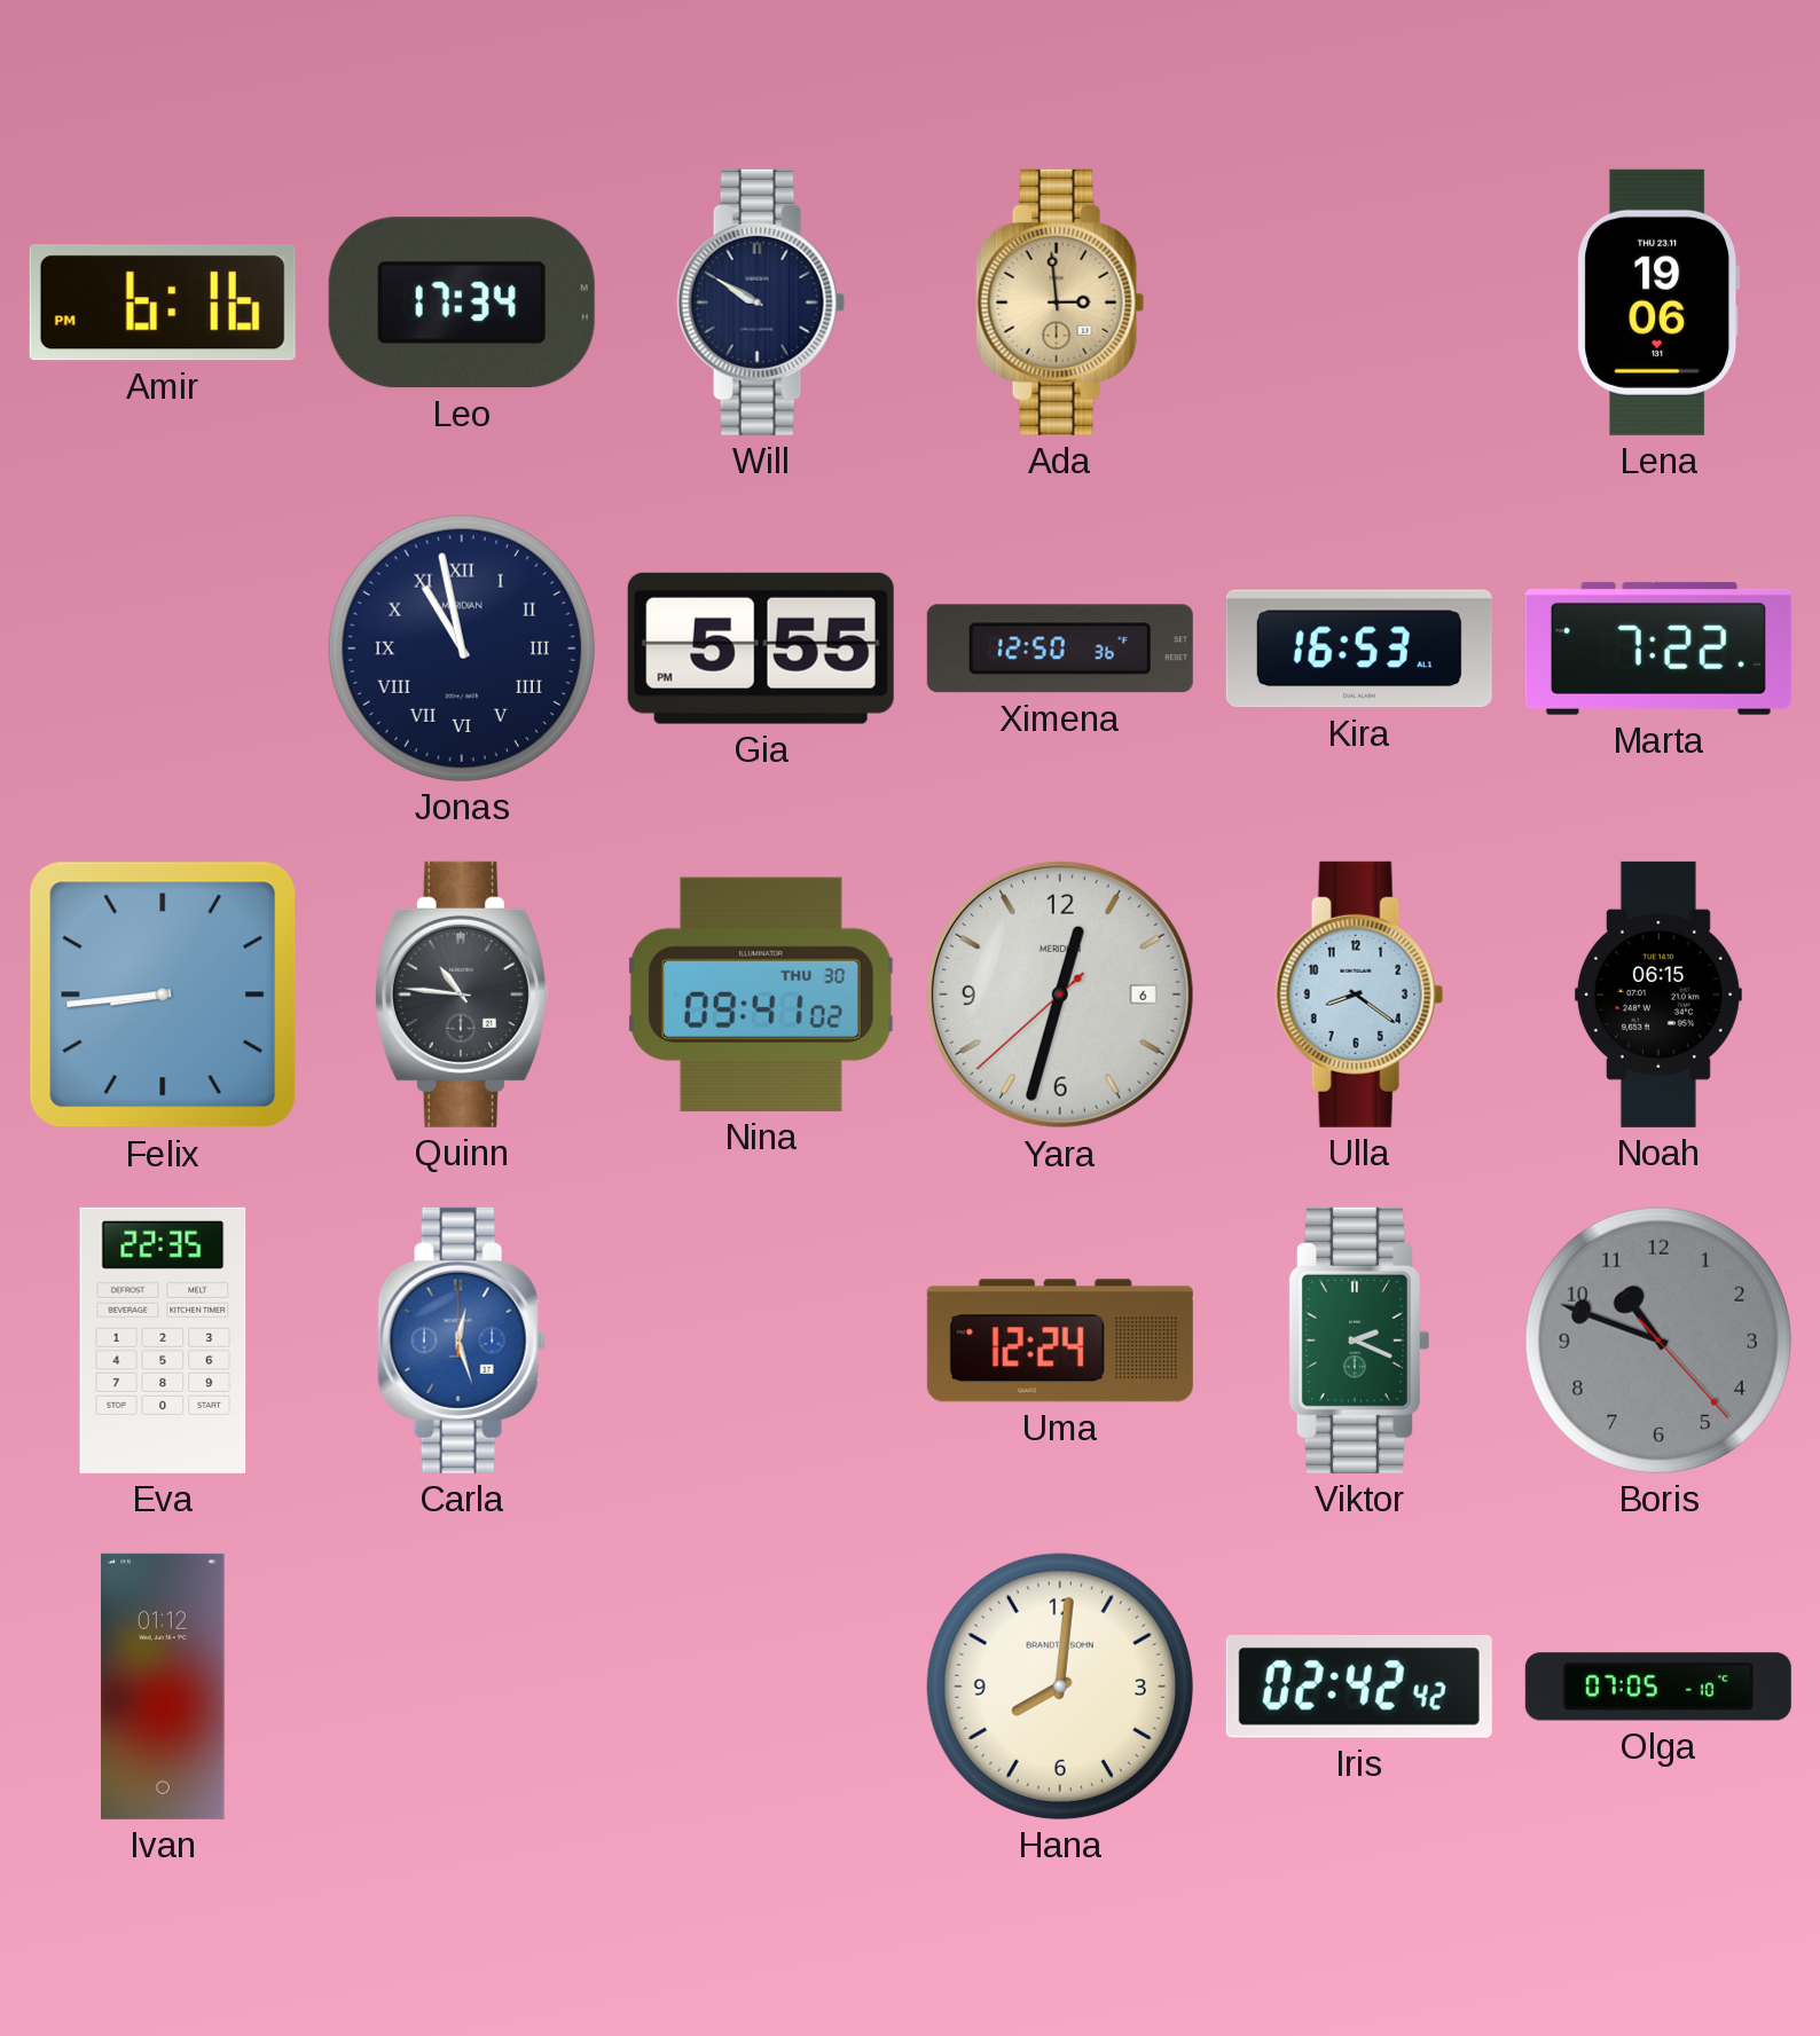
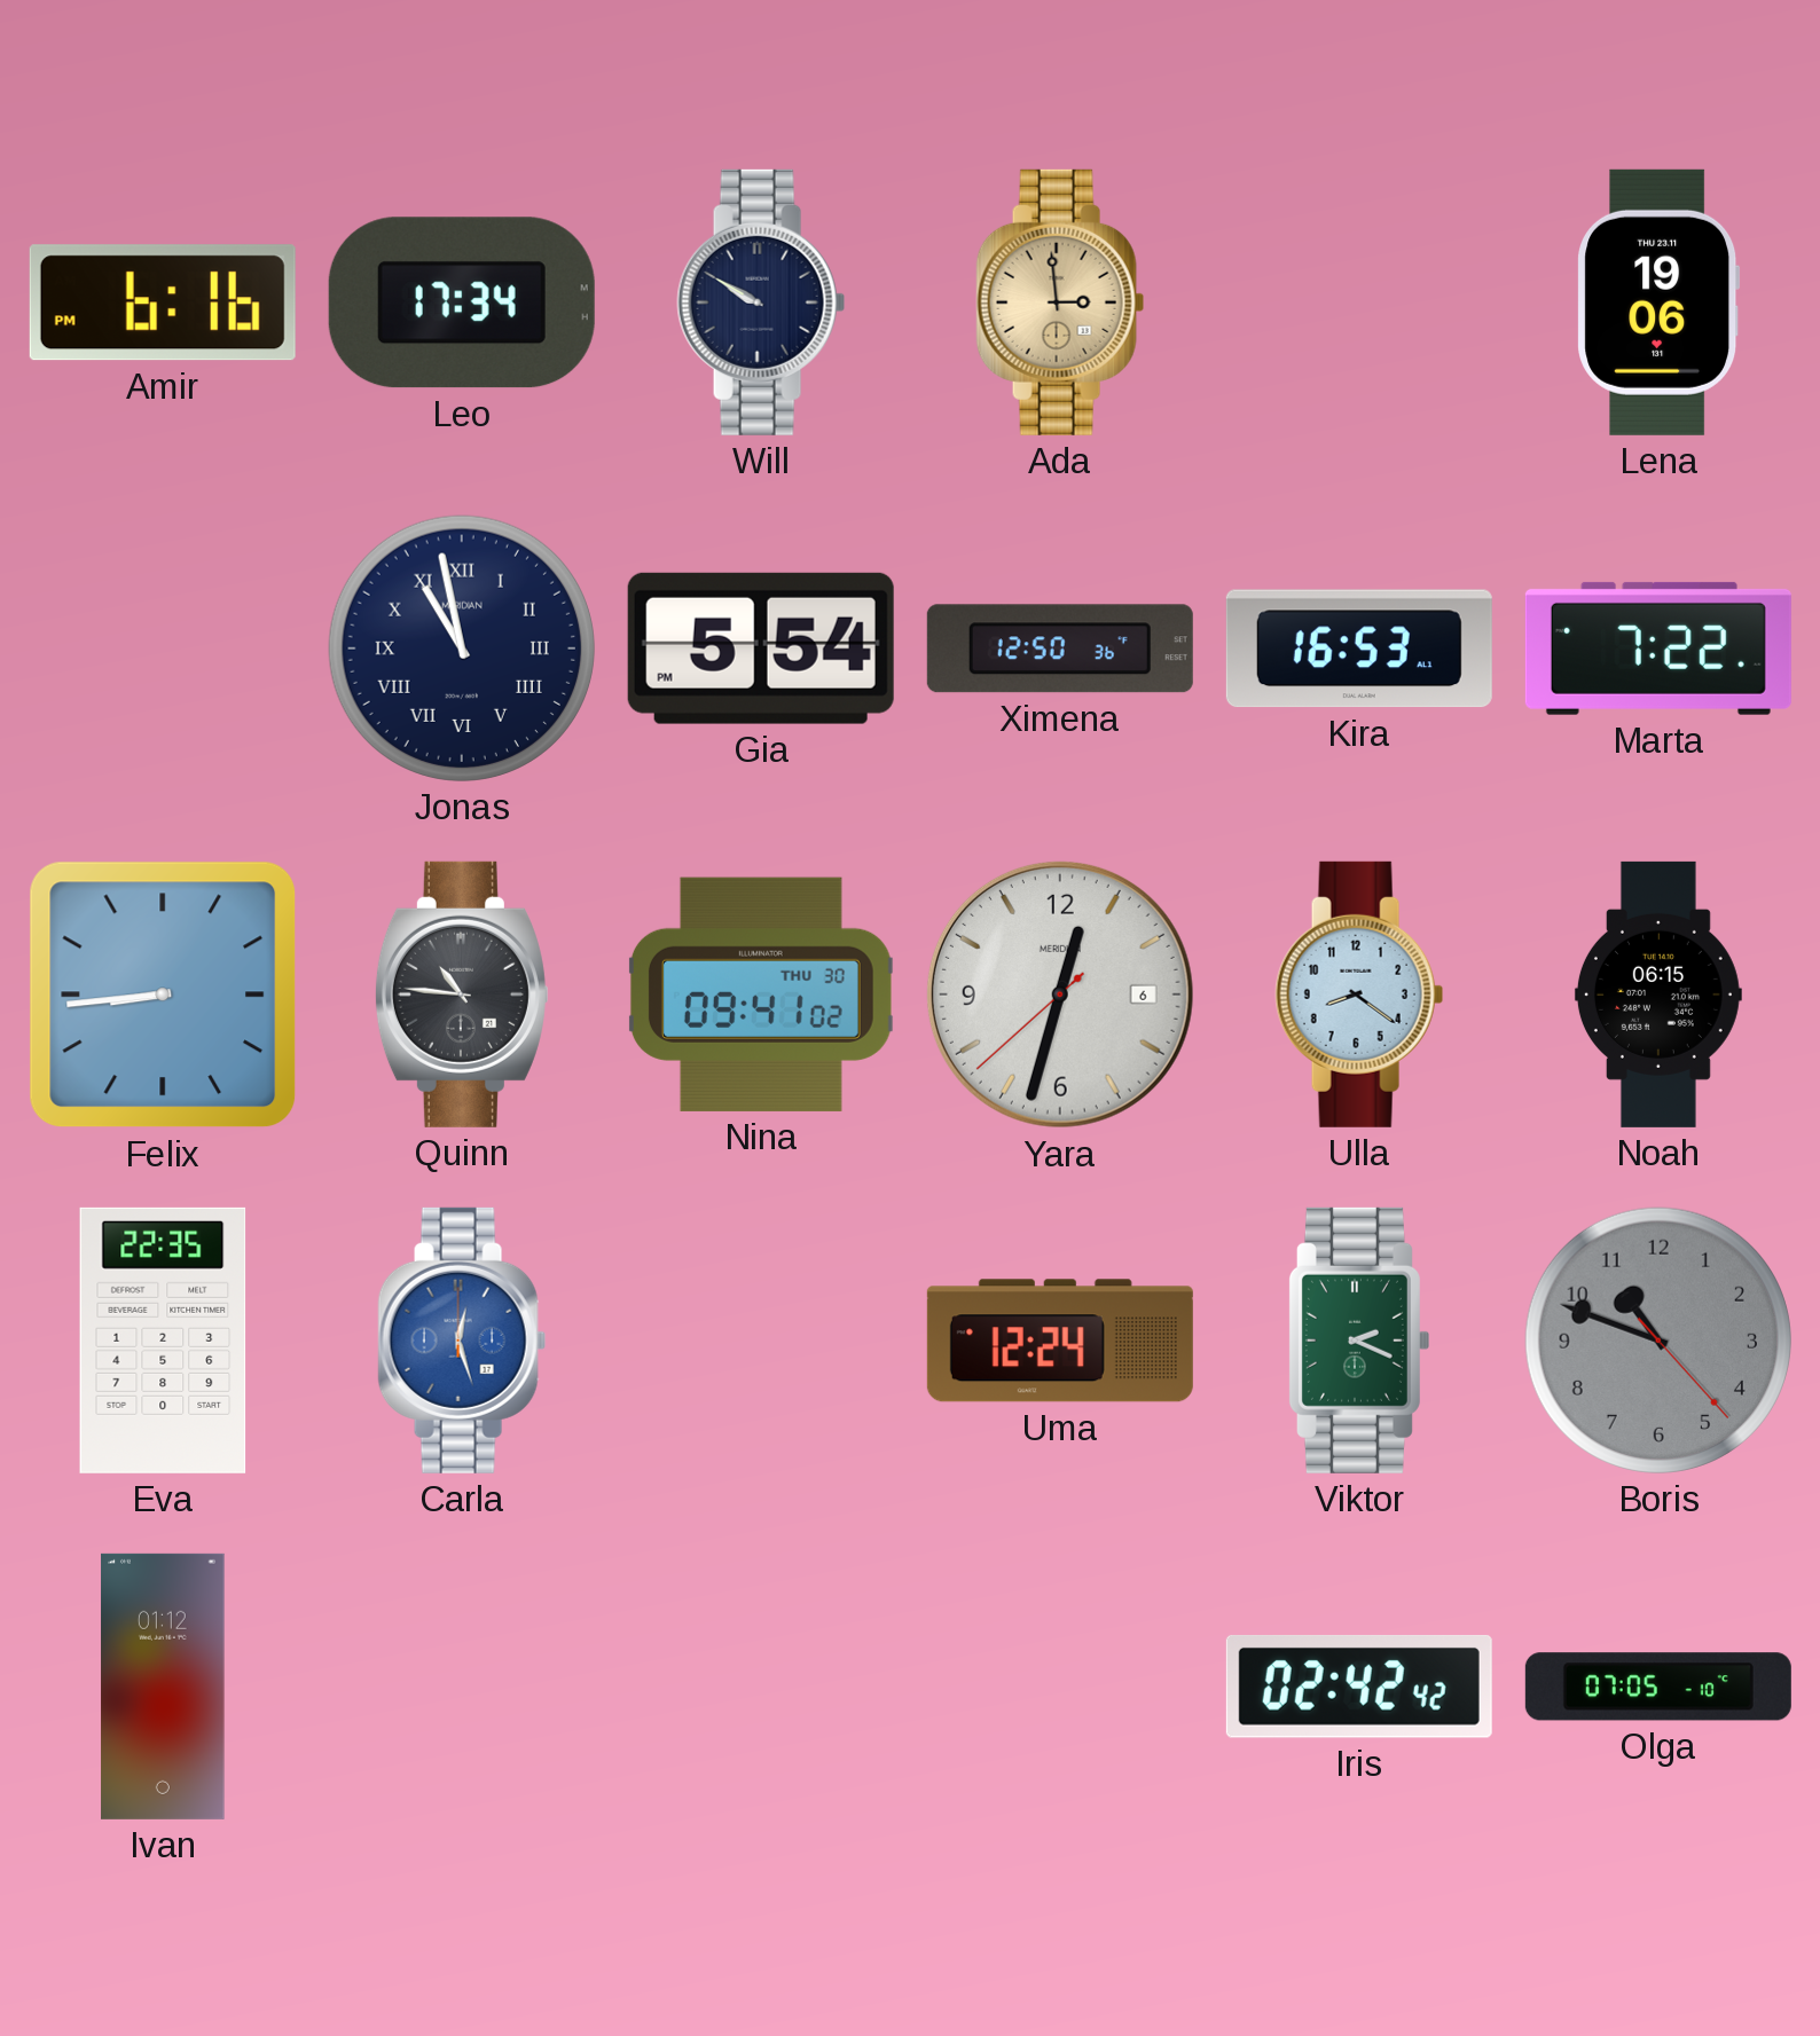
Gia: 5:55 -> 5:54 (761, 648)
Hana: 8:01 -> none (1060, 1687)
